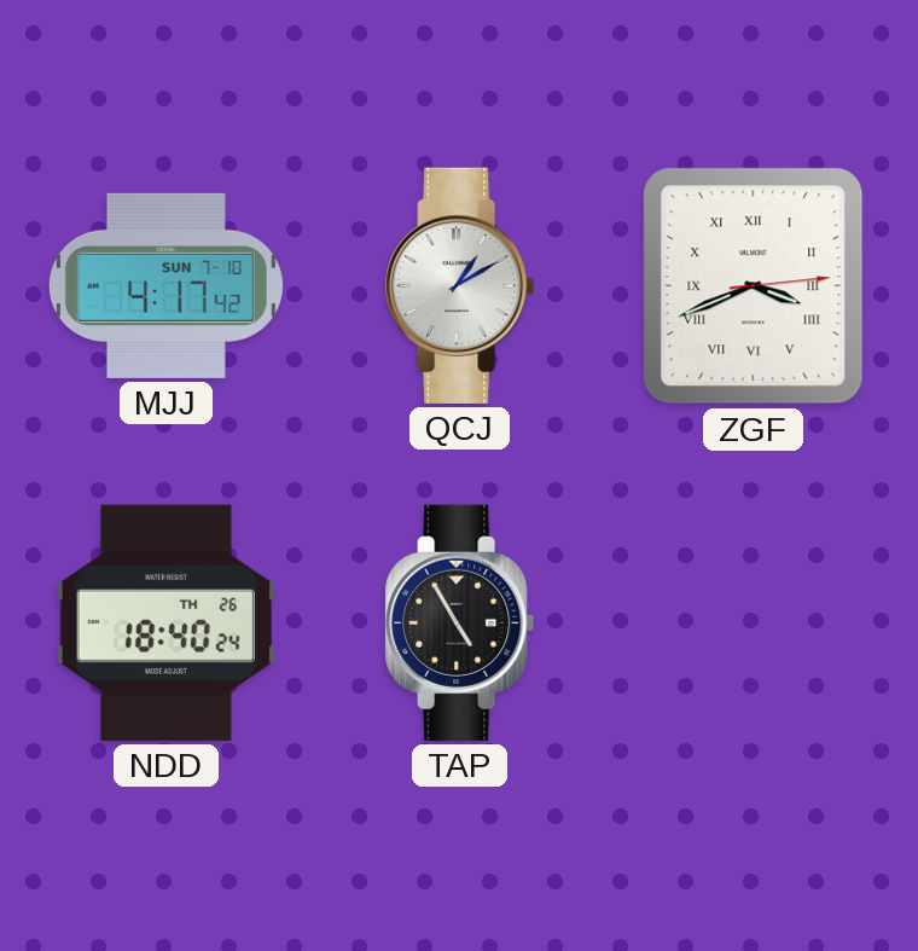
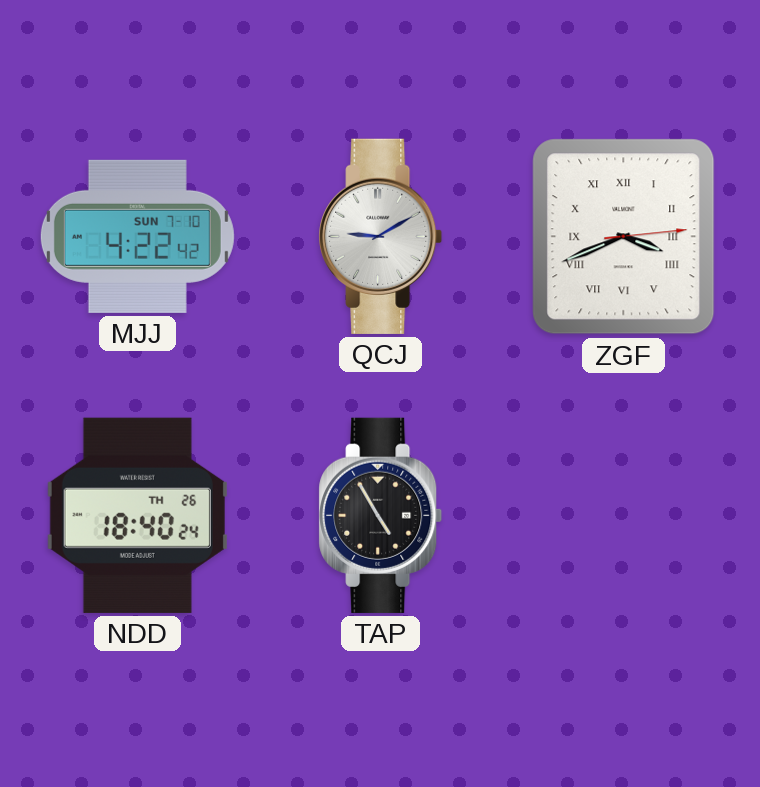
MJJ: 4:17 -> 4:22 (137, 236)
QCJ: 1:10 -> 9:10 (381, 236)
